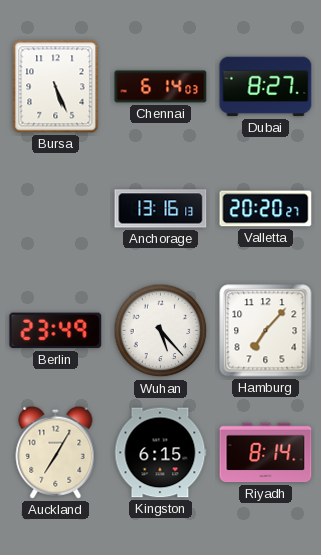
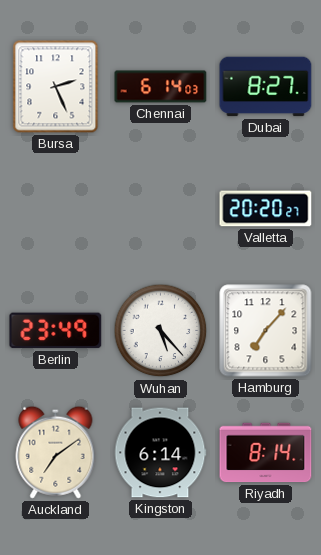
Bursa: 5:26 -> 2:26 (56, 87)
Anchorage: 13:16 -> none (161, 209)
Auckland: 7:05 -> 7:09 (56, 452)
Kingston: 6:15 -> 6:14 (160, 453)
